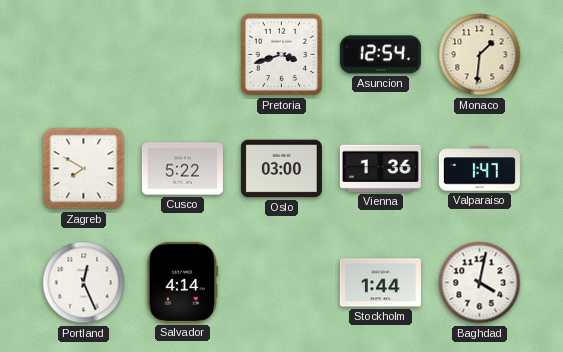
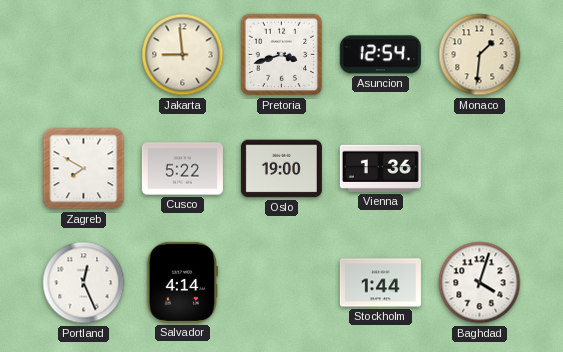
Jakarta: none -> 8:59 (183, 55)
Oslo: 03:00 -> 19:00 (281, 169)
Valparaiso: 1:47 -> none (479, 169)
Baghdad: 4:02 -> 4:03 (480, 283)
